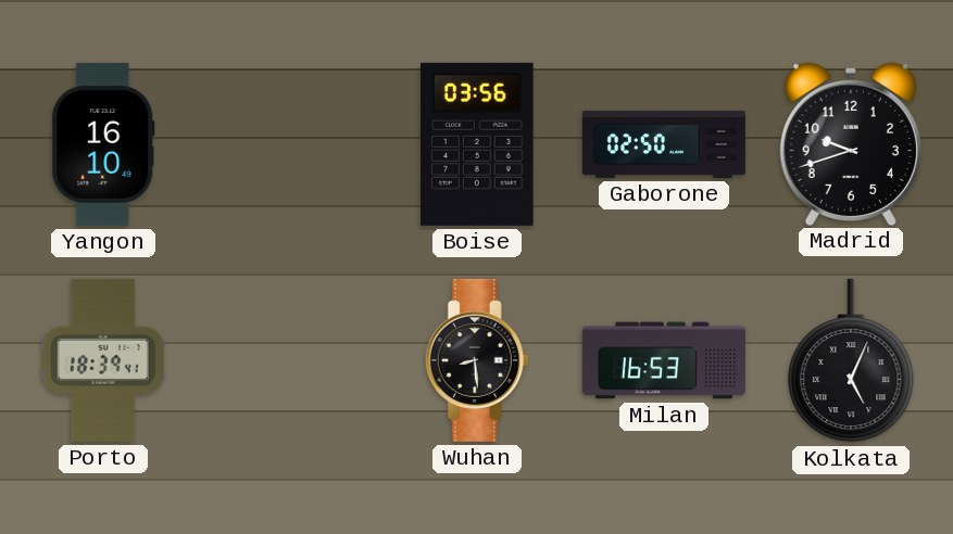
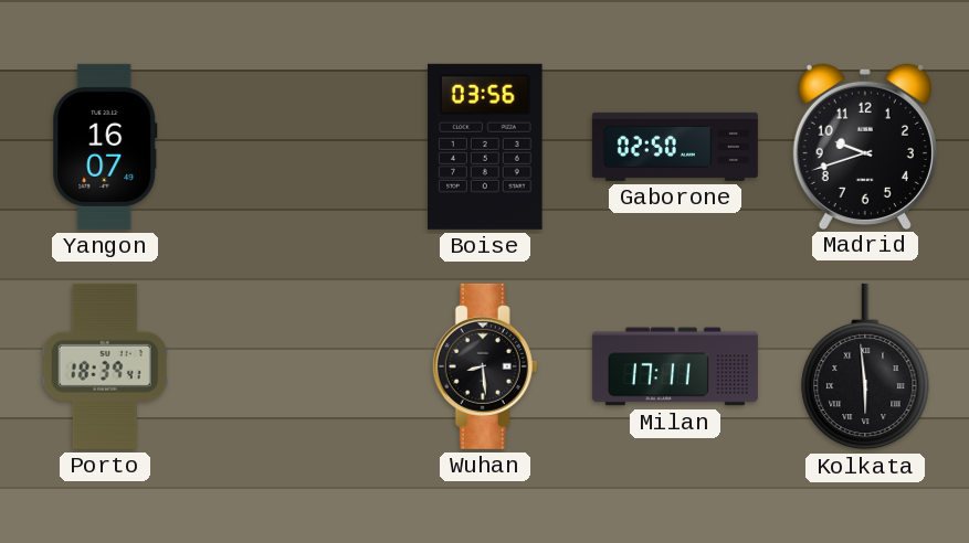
Yangon: 16:10 -> 16:07 (105, 147)
Milan: 16:53 -> 17:11 (675, 366)
Kolkata: 5:04 -> 5:59 (865, 366)
